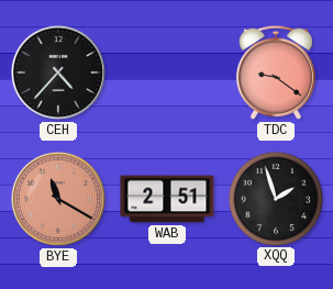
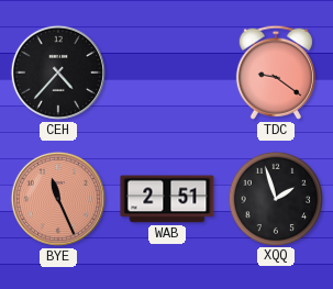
BYE: 11:20 -> 11:26 (58, 199)
